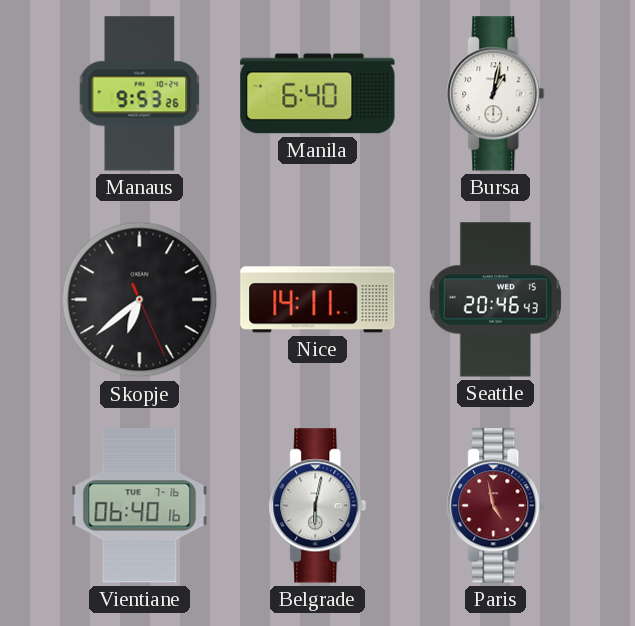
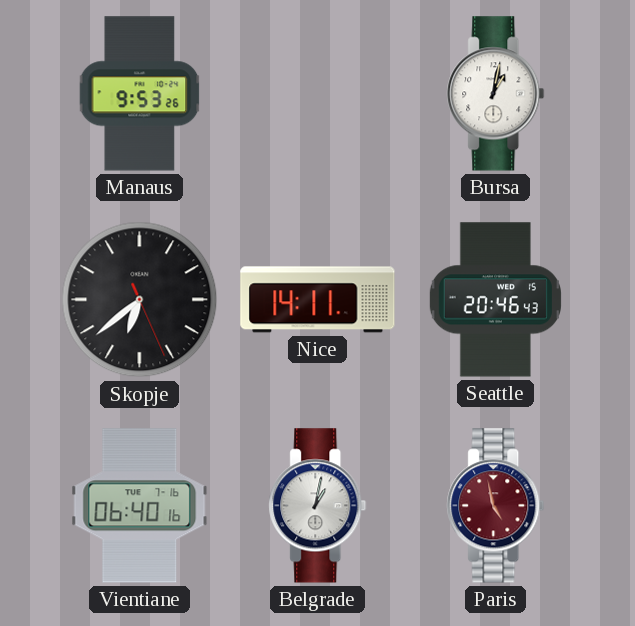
Manila: 6:40 -> none (318, 94)
Belgrade: 6:02 -> 1:02 (318, 506)
